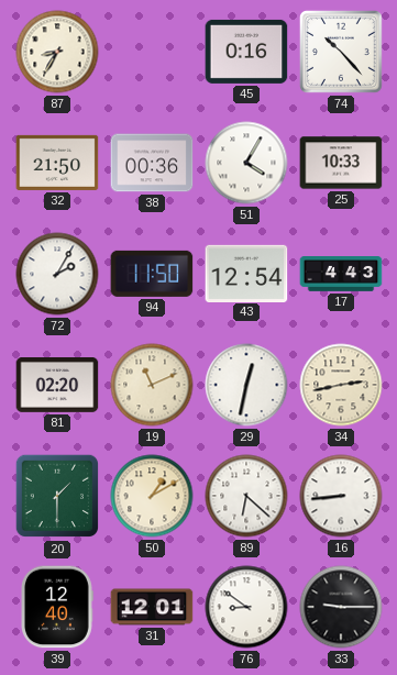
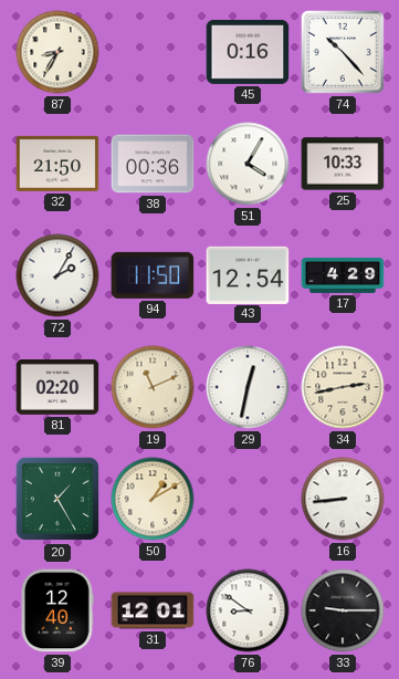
17: 4:43 -> 4:29 (343, 276)
20: 1:30 -> 1:25 (57, 499)
89: 6:22 -> none (246, 496)
